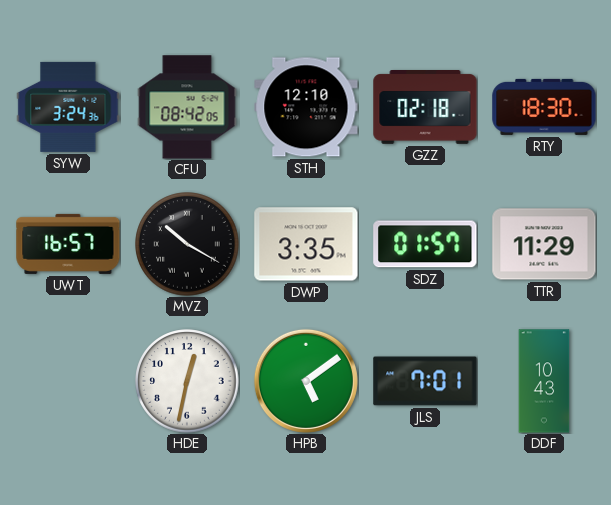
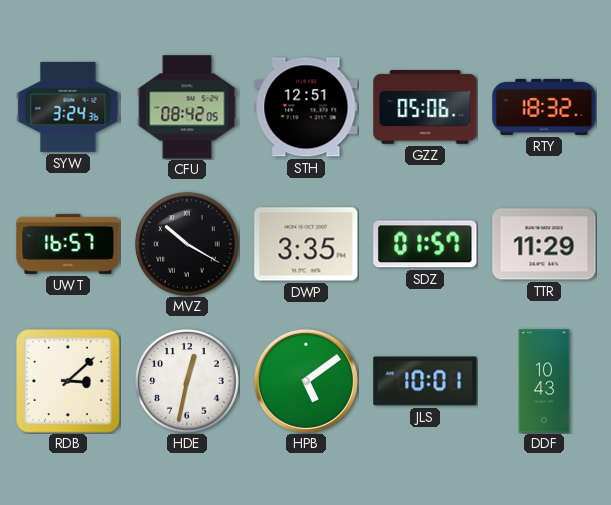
STH: 12:10 -> 12:51 (306, 107)
GZZ: 02:18 -> 05:06 (425, 108)
RTY: 18:30 -> 18:32 (544, 107)
RDB: none -> 3:08 (68, 381)
JLS: 7:01 -> 10:01 (425, 381)
